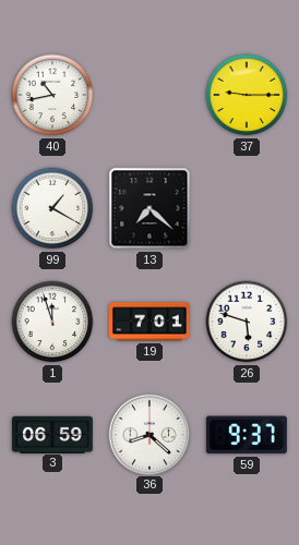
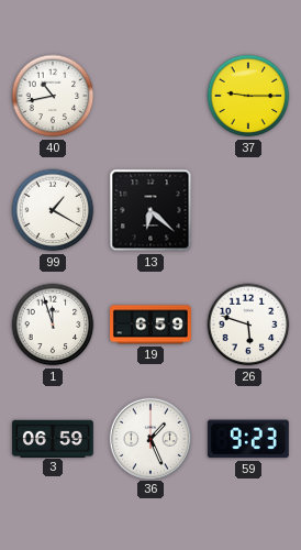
13: 7:22 -> 6:22 (150, 210)
19: 7:01 -> 6:59 (152, 324)
36: 8:22 -> 1:26 (149, 438)
59: 9:37 -> 9:23 (248, 439)
